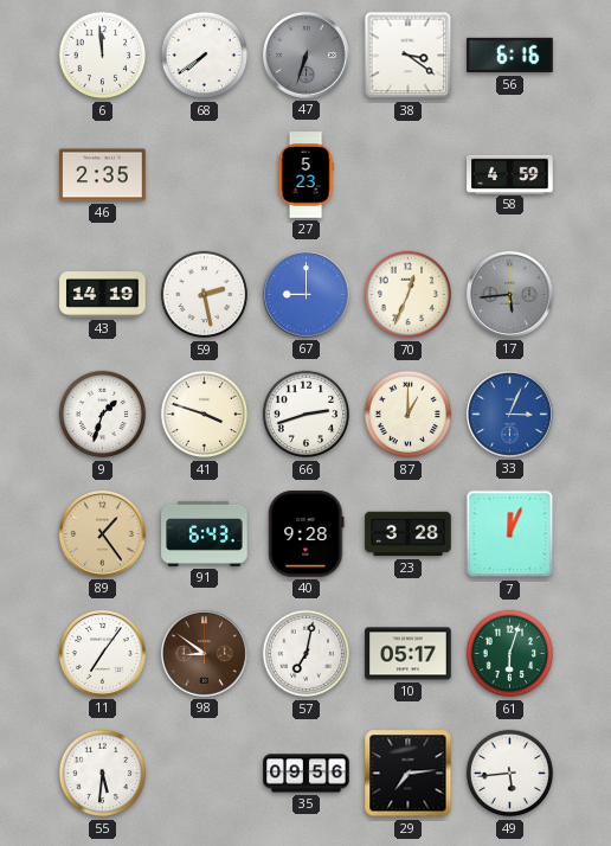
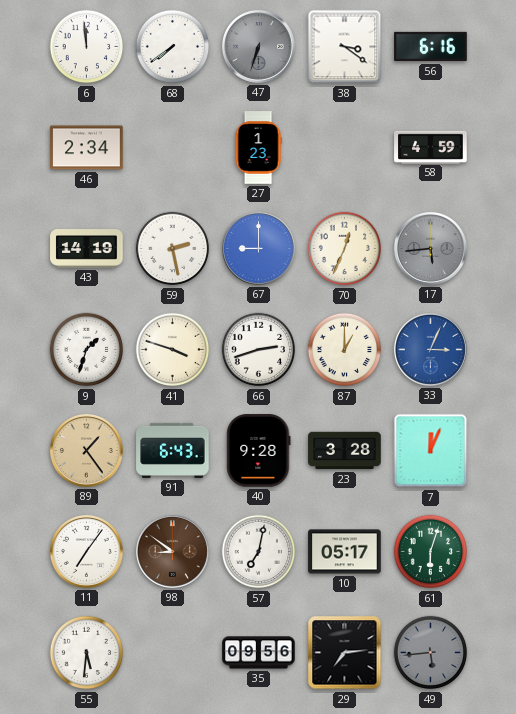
46: 2:35 -> 2:34 (87, 148)
27: 5:23 -> 1:23 (258, 148)
49 dial: white -> grey (431, 653)
